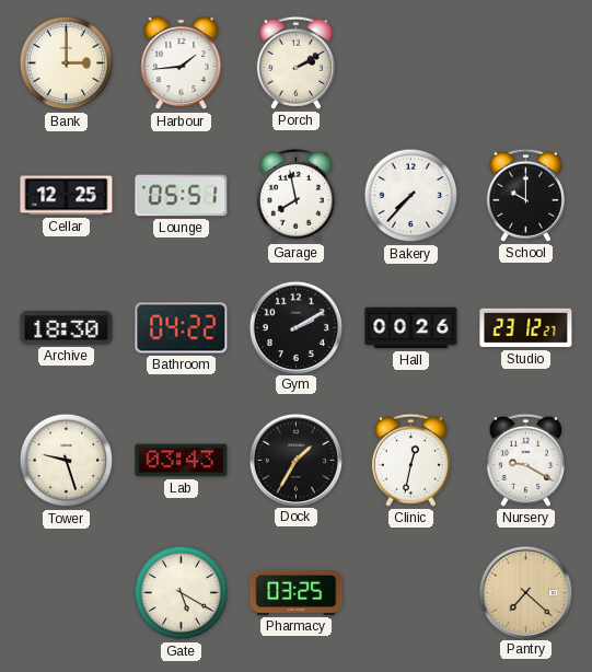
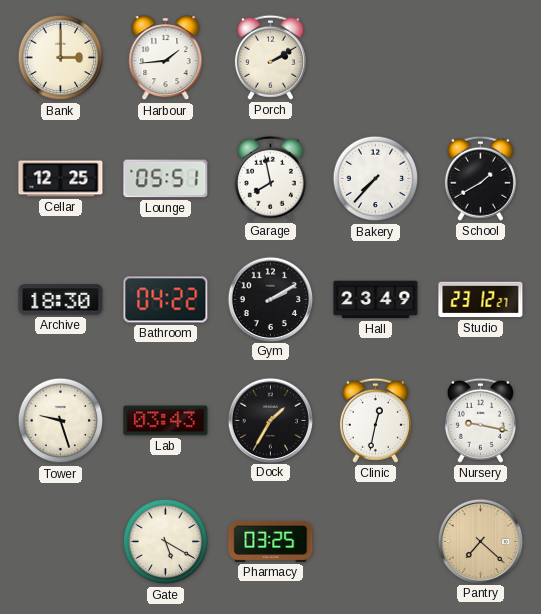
School: 10:00 -> 1:40 (480, 178)
Hall: 00:26 -> 23:49 (376, 300)
Nursery: 9:20 -> 9:17 (480, 420)
